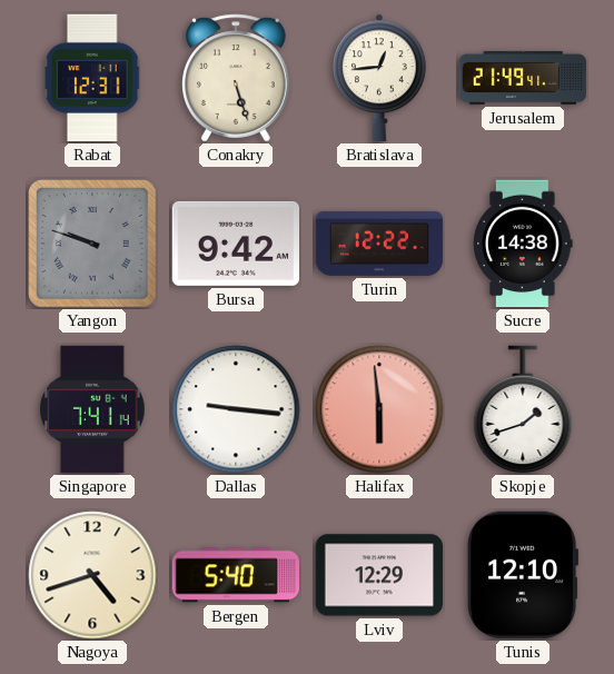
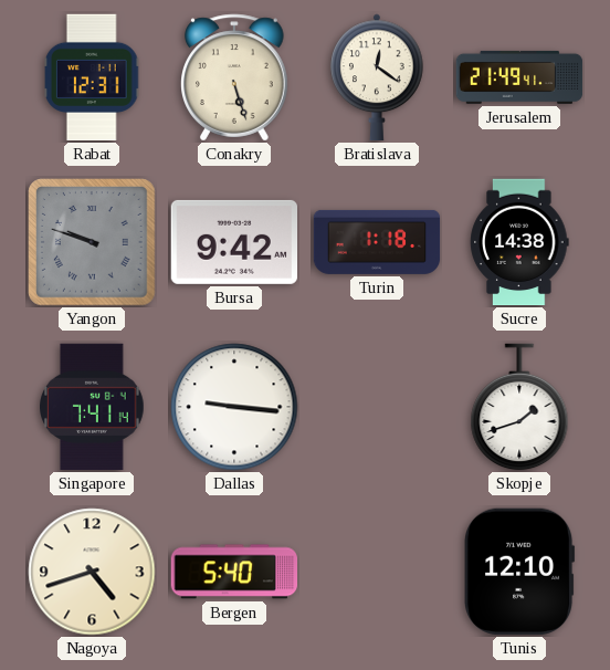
Bratislava: 12:44 -> 12:21 (377, 77)
Turin: 12:22 -> 1:18 (377, 242)
Halifax: 5:59 -> none (379, 409)
Lviv: 12:29 -> none (379, 575)
